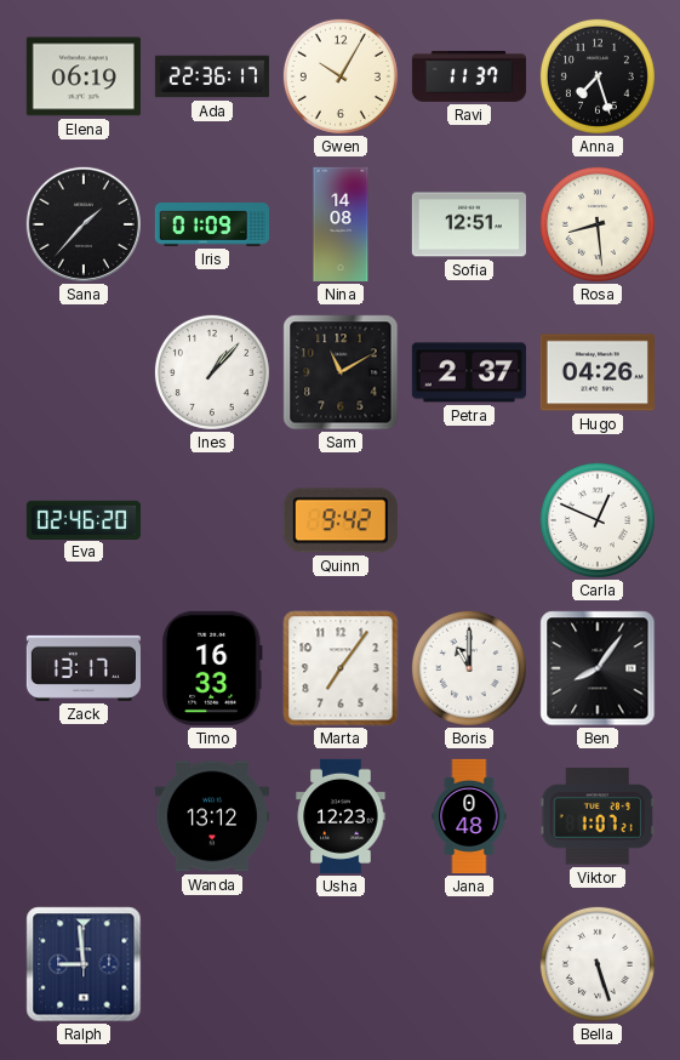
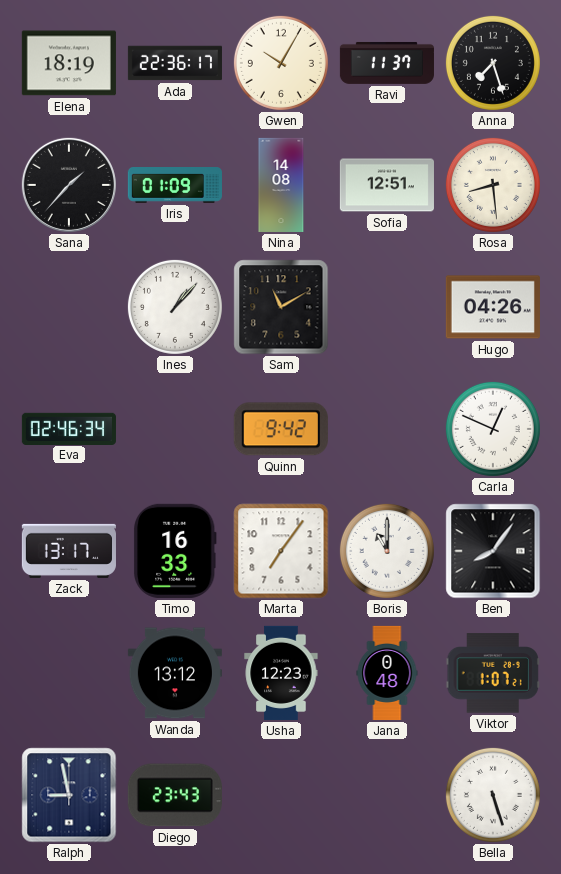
Elena: 06:19 -> 18:19 (69, 63)
Petra: 2:37 -> none (469, 372)
Eva: 02:46:20 -> 02:46:34 (69, 428)
Ralph: 8:59 -> 8:58 (69, 795)
Diego: none -> 23:43 (175, 795)
